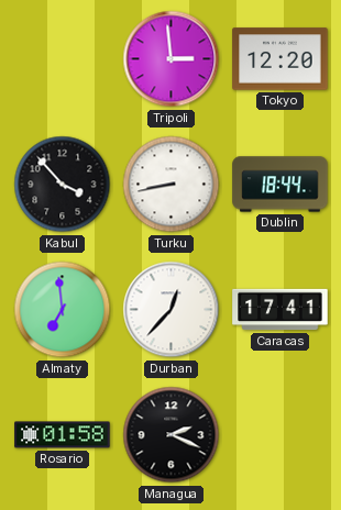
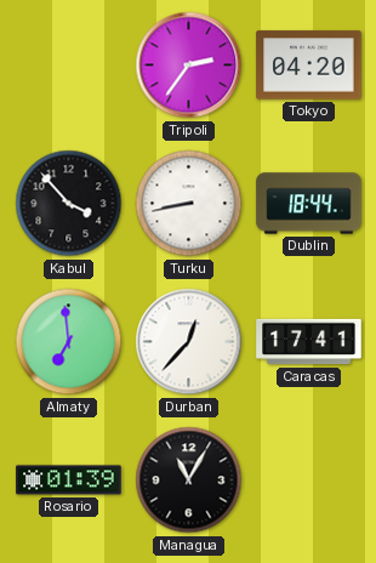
Tripoli: 2:59 -> 2:36 (189, 66)
Tokyo: 12:20 -> 04:20 (309, 66)
Rosario: 01:58 -> 01:39 (69, 480)
Managua: 2:19 -> 11:05 (189, 480)
